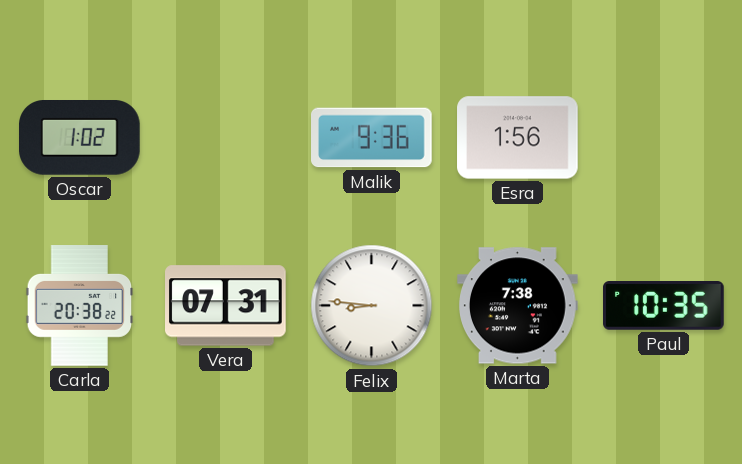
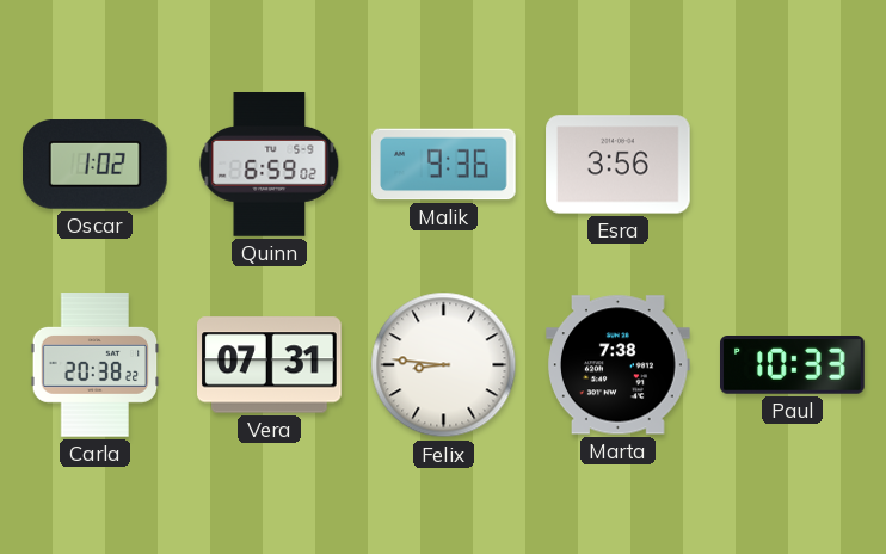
Quinn: none -> 6:59 (270, 165)
Esra: 1:56 -> 3:56 (619, 165)
Paul: 10:35 -> 10:33 (793, 365)
